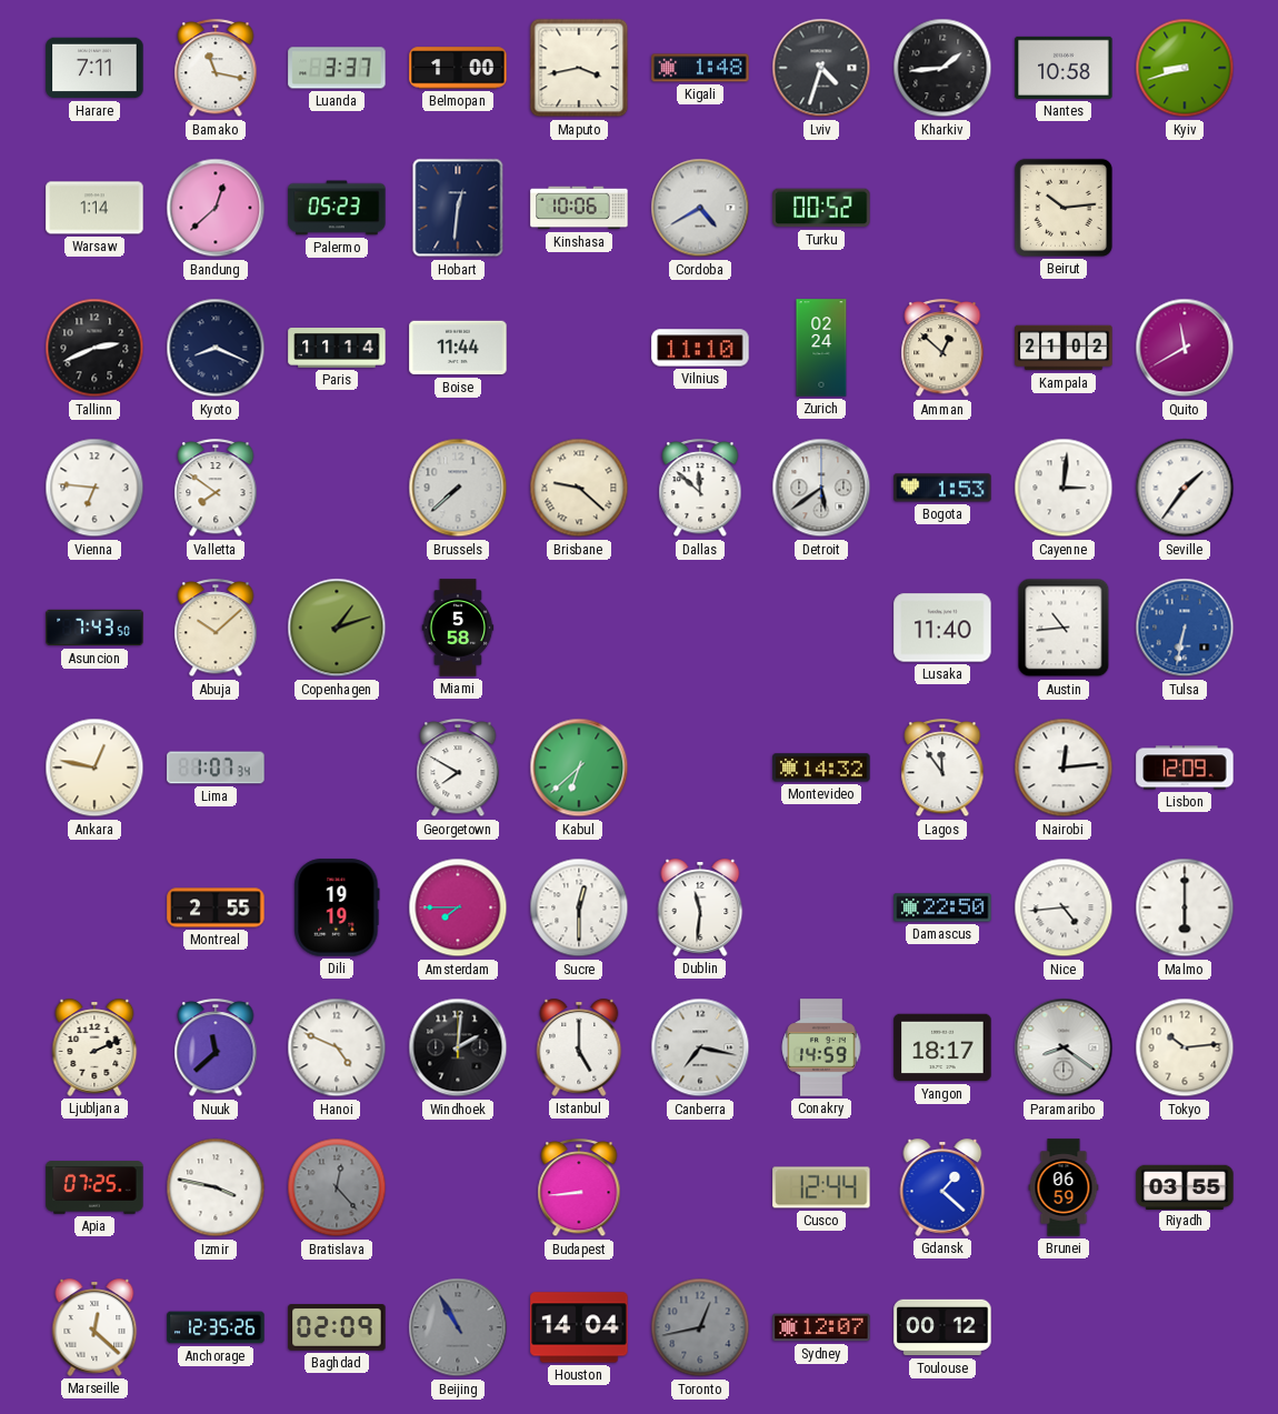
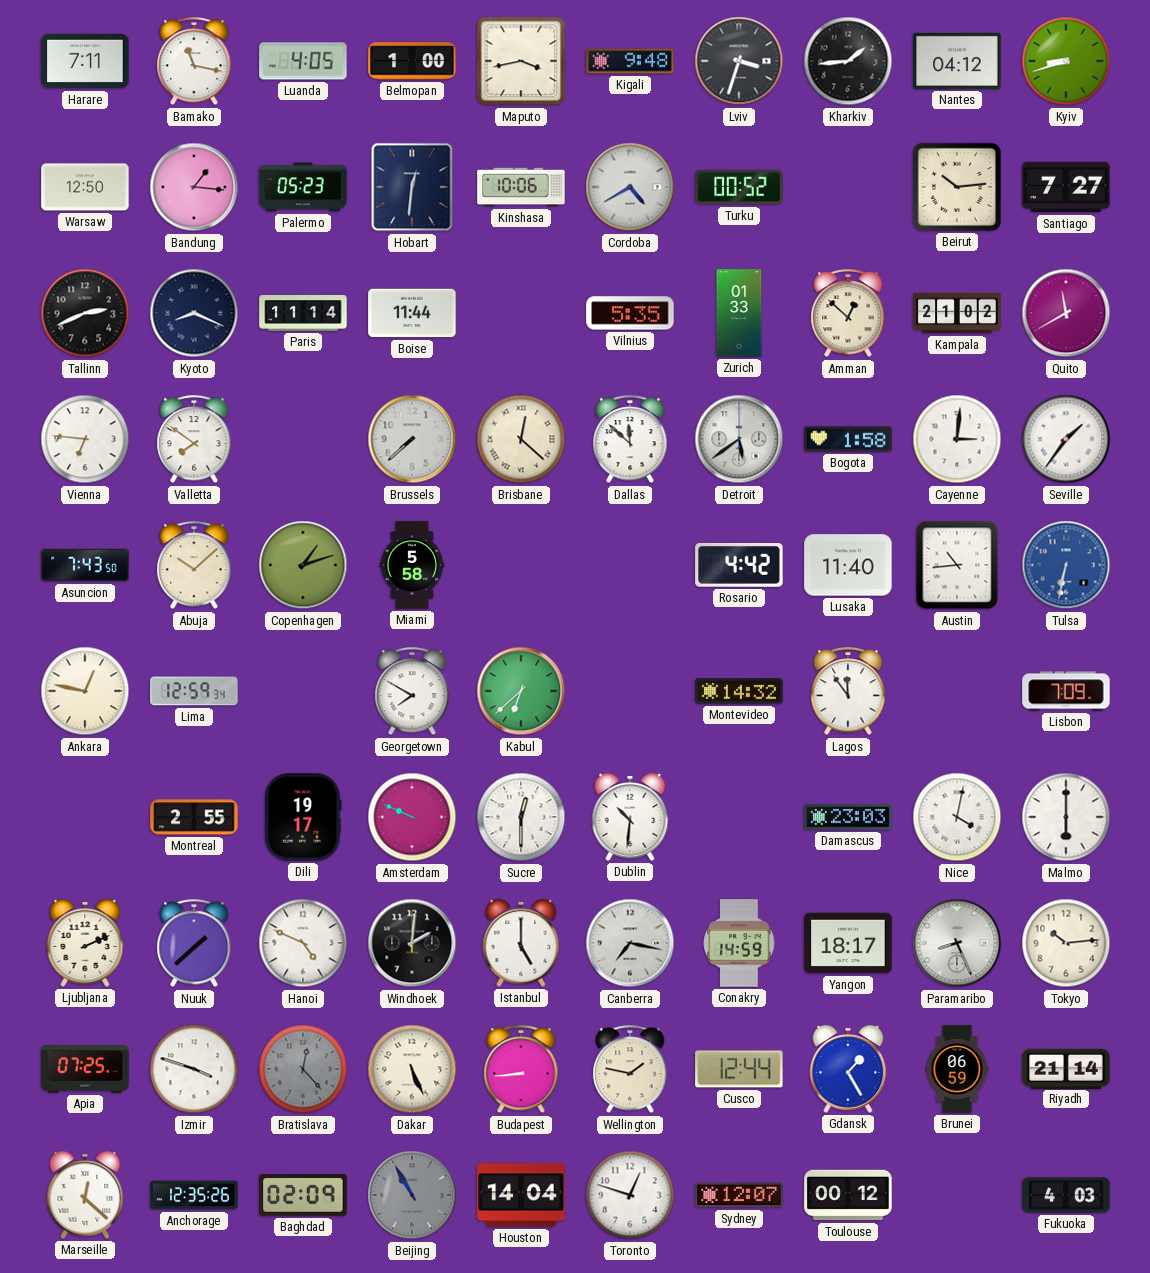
Luanda: 3:37 -> 4:05 (303, 61)
Kigali: 1:48 -> 9:48 (630, 61)
Lviv: 4:33 -> 3:33 (739, 61)
Nantes: 10:58 -> 04:12 (957, 61)
Warsaw: 1:14 -> 12:50 (85, 187)
Bandung: 12:38 -> 1:16 (194, 187)
Santiago: none -> 7:27 (1066, 187)
Vilnius: 11:10 -> 5:35 (630, 313)
Zurich: 02:24 -> 01:33 (739, 313)
Brisbane: 9:22 -> 12:22 (521, 439)
Bogota: 1:53 -> 1:58 (848, 439)
Rosario: none -> 4:42 (739, 566)
Lima: 1:07 -> 12:59 (194, 691)
Nairobi: 12:14 -> none (1064, 768)
Lisbon: 12:09 -> 7:09 (1066, 691)
Dili: 19:19 -> 19:17 (303, 817)
Amsterdam: 7:45 -> 9:49 (412, 817)
Dublin: 11:31 -> 10:31 (630, 817)
Damascus: 22:50 -> 23:03 (848, 817)
Nice: 4:44 -> 4:02 (957, 817)
Nuuk: 11:38 -> 1:38 (194, 944)
Paramaribo: 8:21 -> 8:26 (957, 943)
Izmir: 3:47 -> 3:48 (194, 1069)
Dakar: none -> 5:26 (412, 1069)
Wellington: none -> 1:47 (630, 1070)
Gdansk: 1:22 -> 1:25 (848, 1069)
Riyadh: 03:55 -> 21:14 (1066, 1068)
Toronto: 12:43 -> 12:48 (630, 1195)
Toronto dial: grey -> white (630, 1195)
Fukuoka: none -> 4:03 (1066, 1195)
